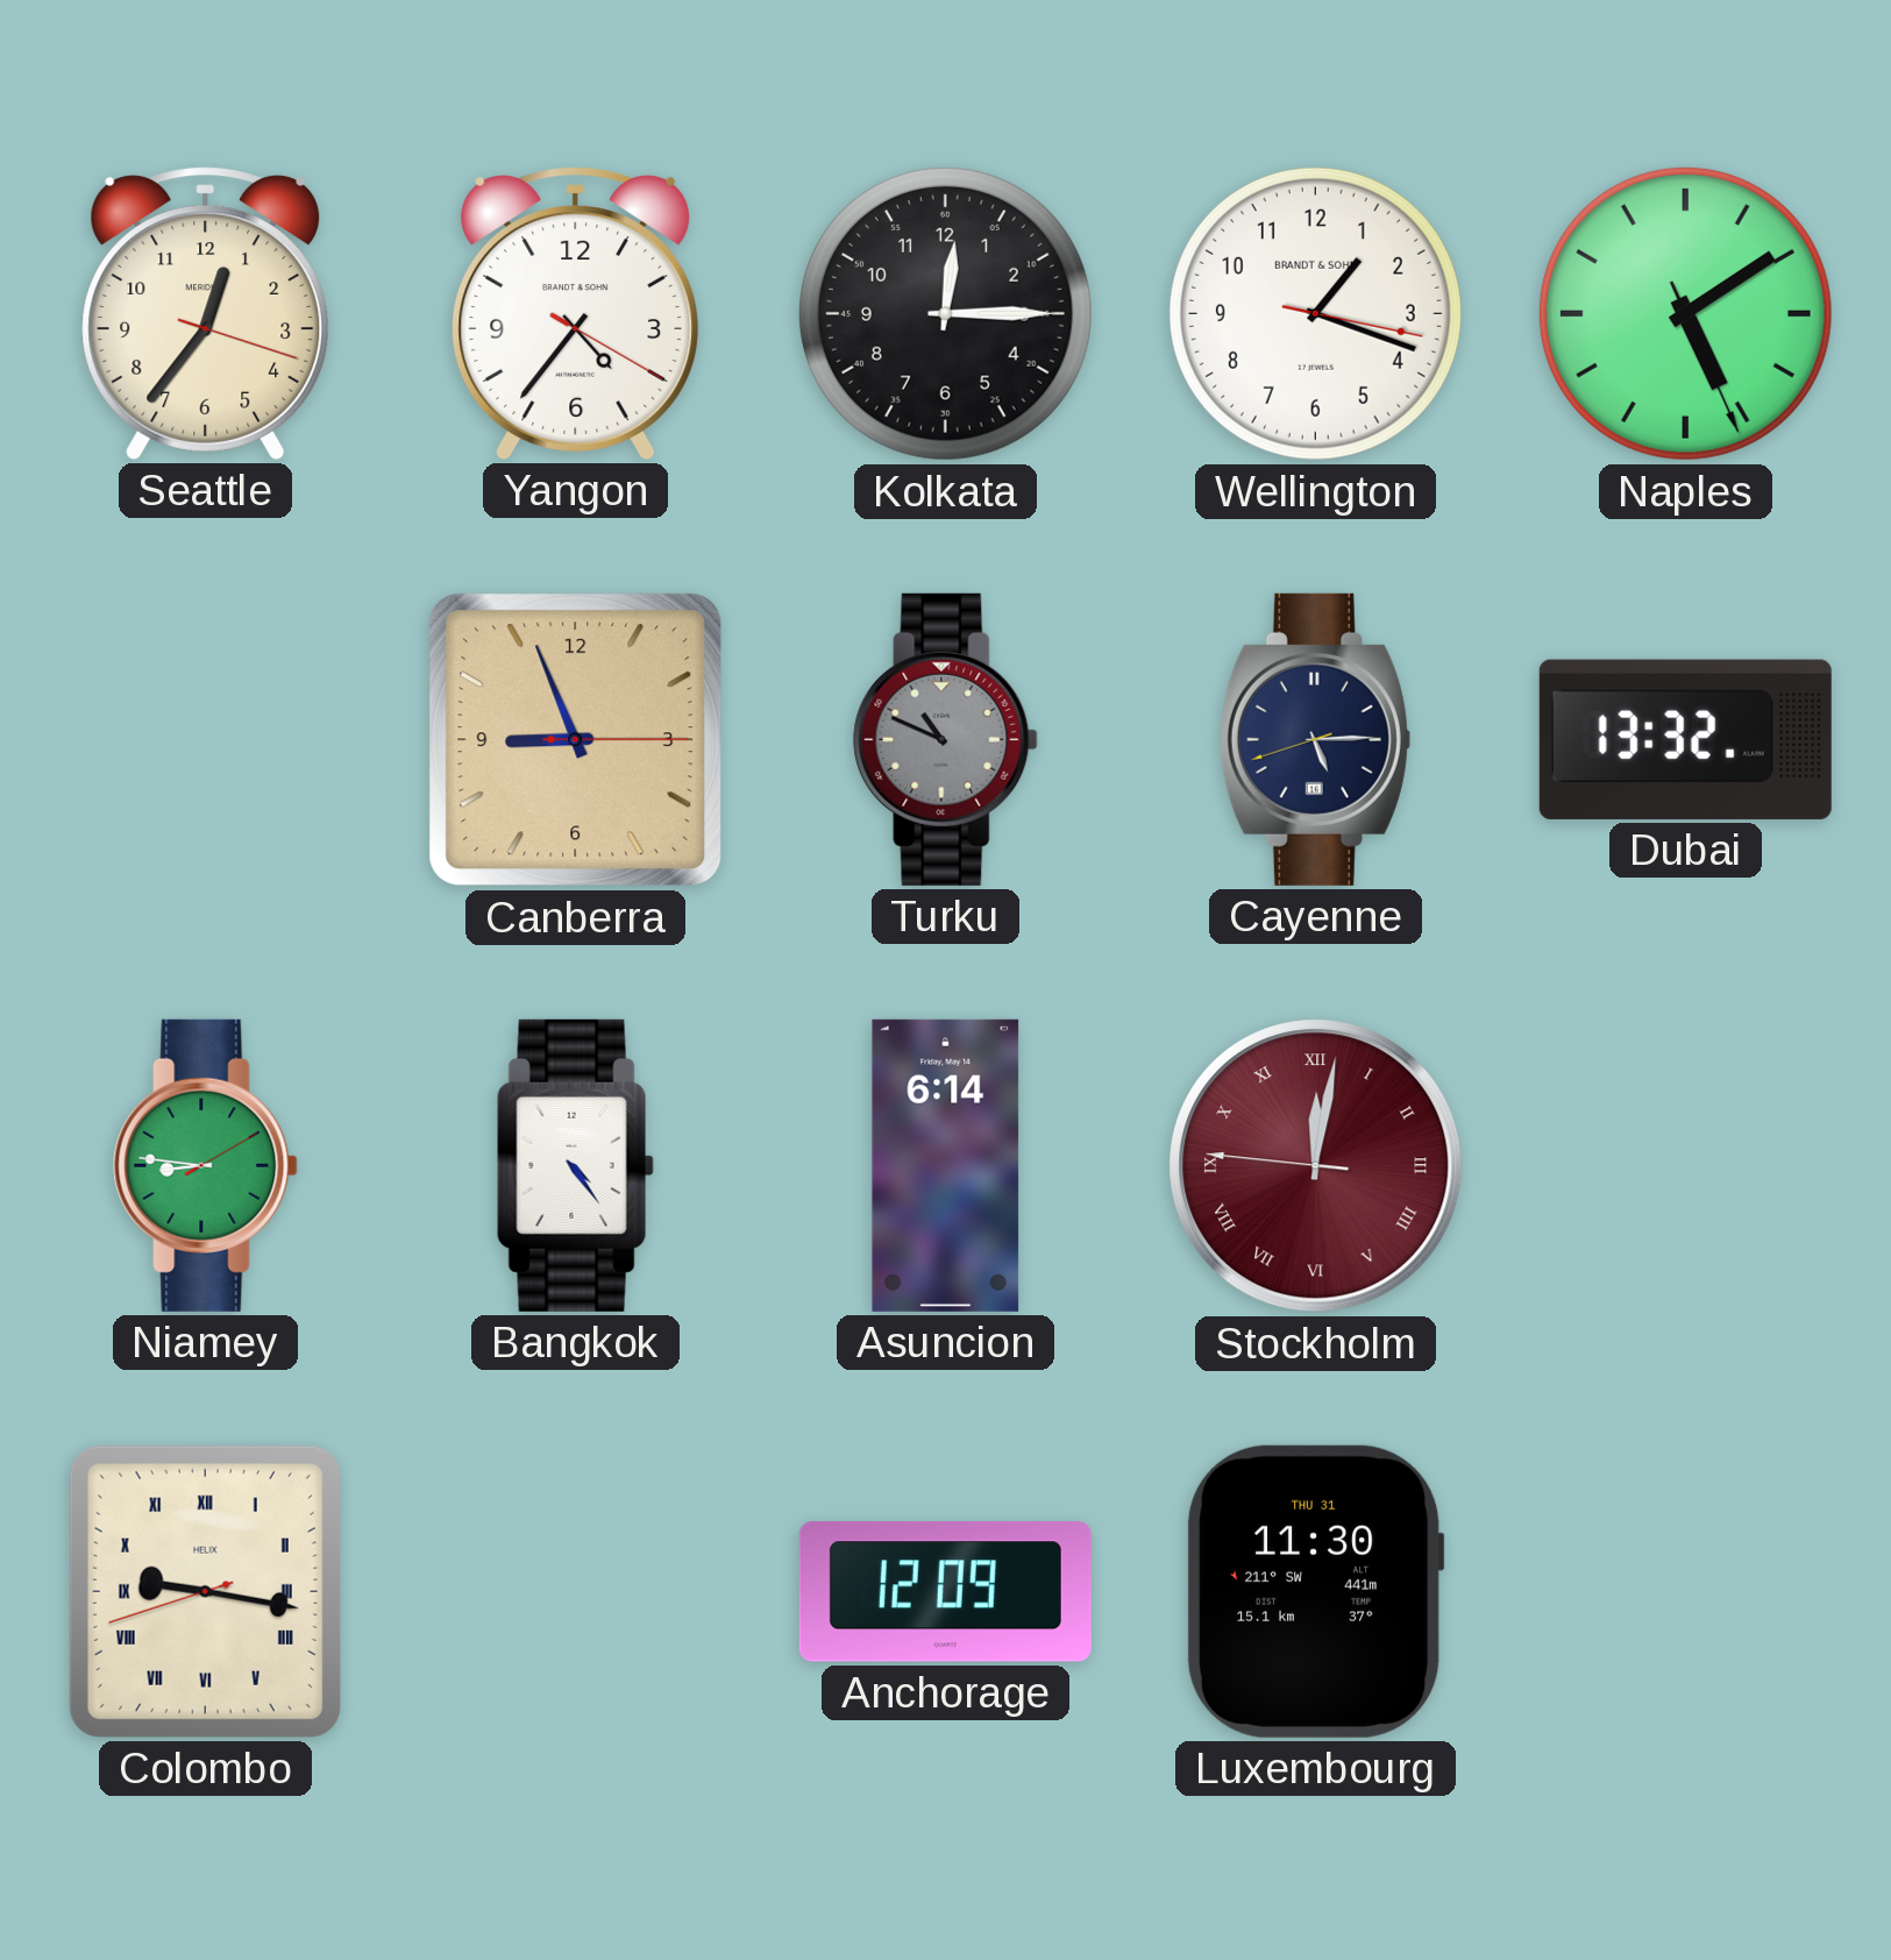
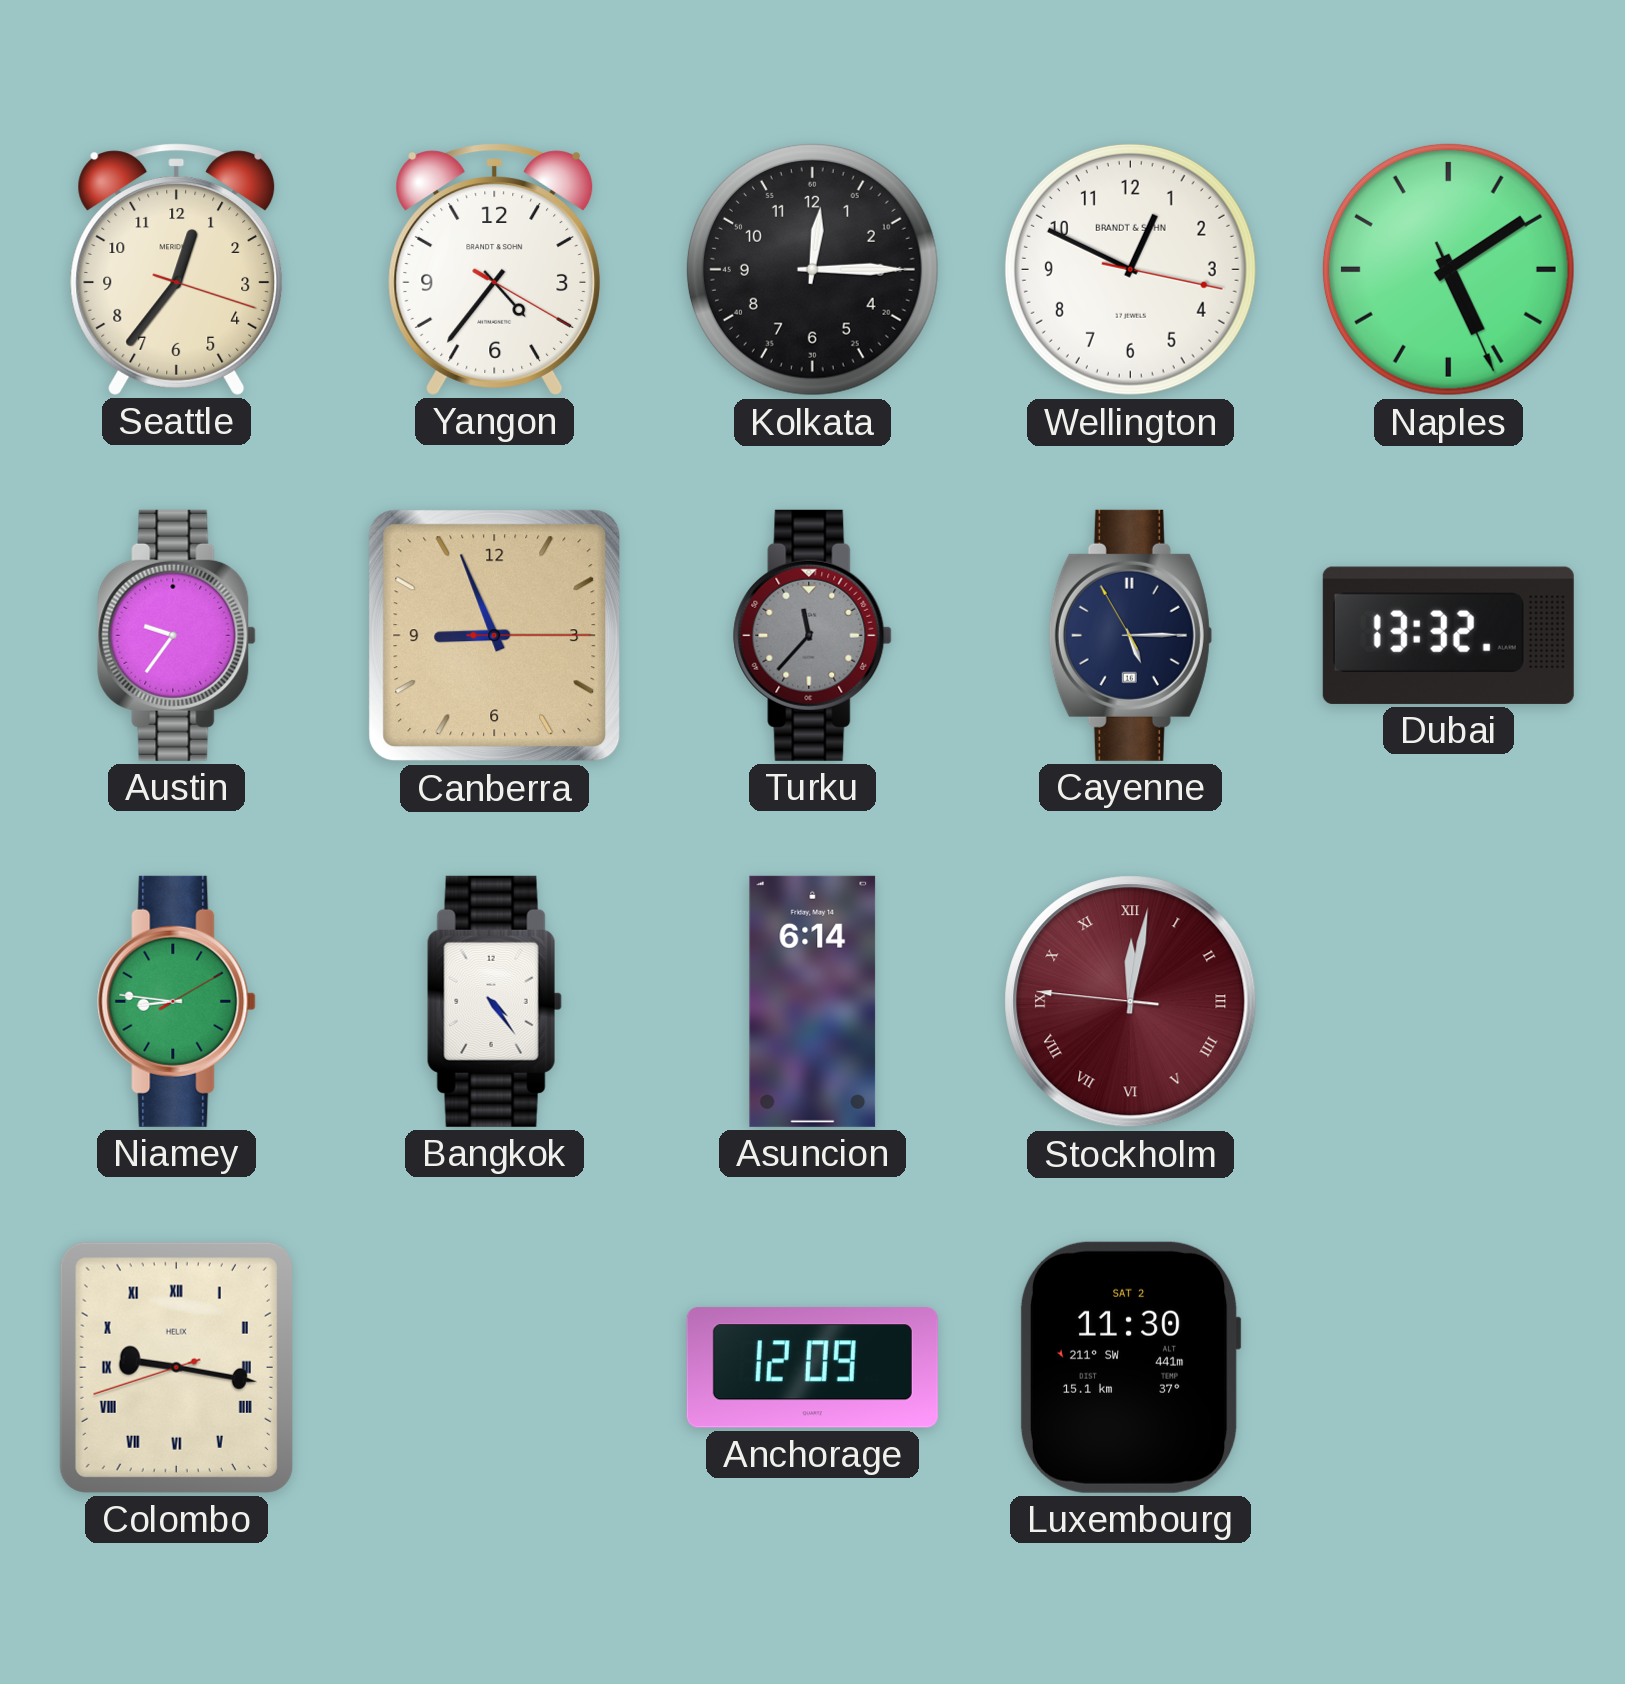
Wellington: 1:18 -> 12:49 (1130, 269)
Austin: none -> 9:36 (177, 635)
Turku: 10:49 -> 11:37 (813, 635)
Cayenne: 5:14:42 -> 5:14:55 (1130, 635)
Luxembourg date: THU 31 -> SAT 2 (1130, 1367)
